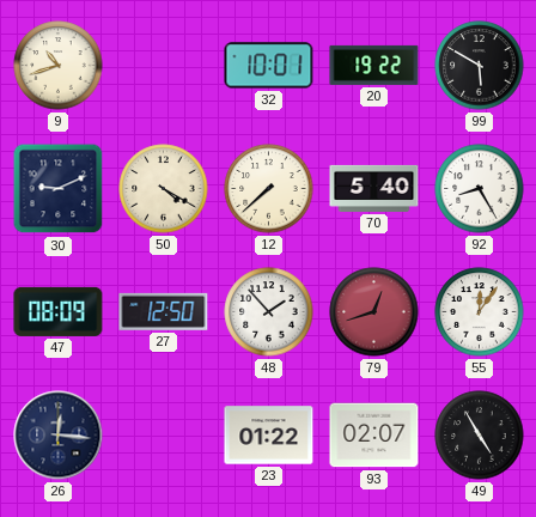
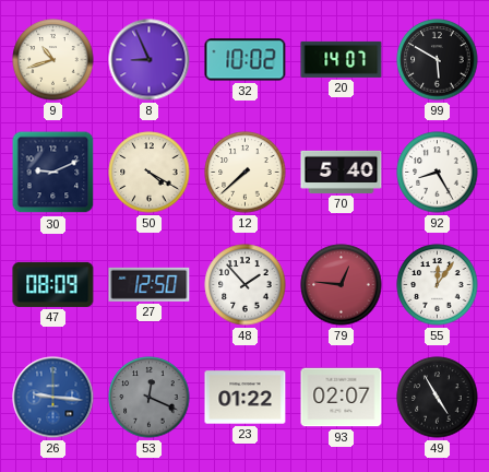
8: none -> 8:56 (150, 60)
32: 10:01 -> 10:02 (246, 60)
20: 19:22 -> 14:07 (342, 59)
79: 12:42 -> 12:46 (342, 285)
26: 12:16 -> 9:16 (53, 398)
26 dial: navy -> blue (53, 398)
53: none -> 12:19 (150, 398)
